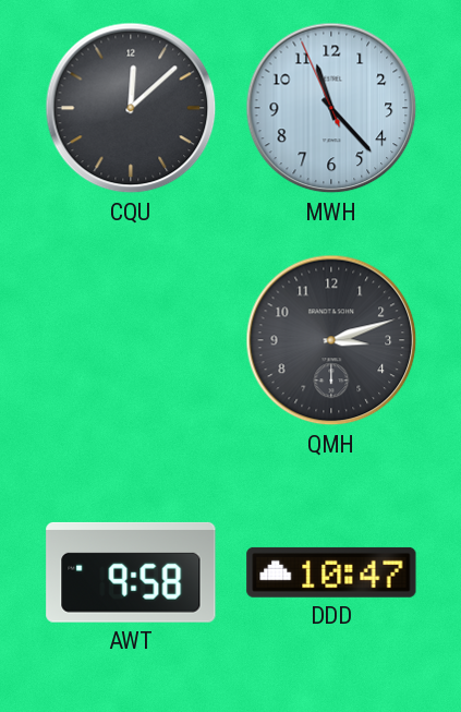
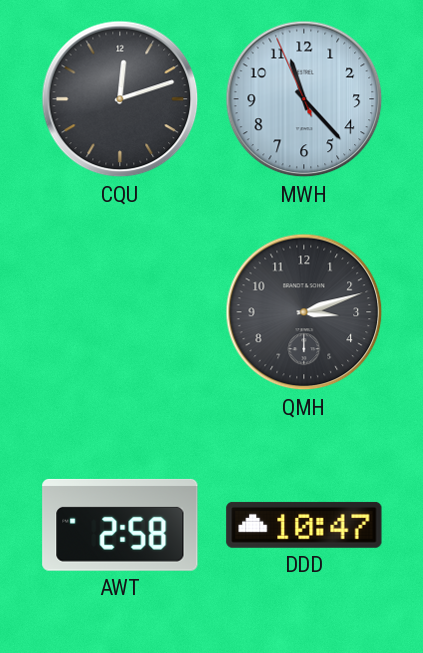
CQU: 12:08 -> 12:12 (120, 99)
AWT: 9:58 -> 2:58 (120, 525)
